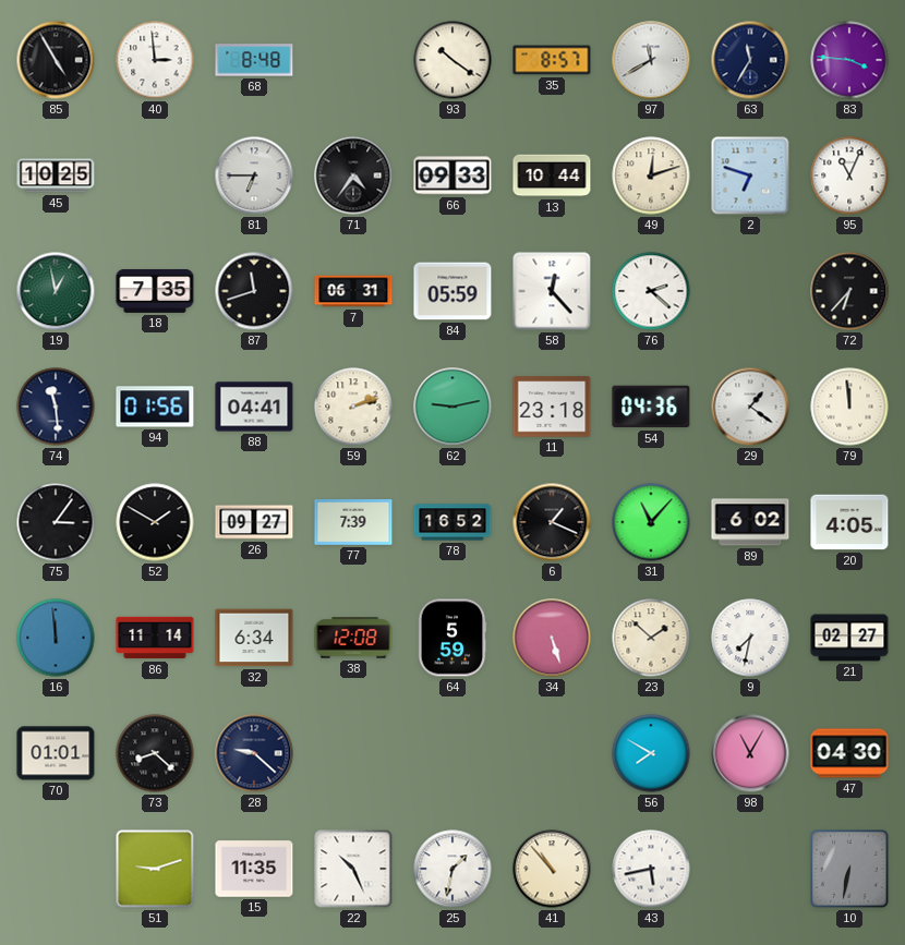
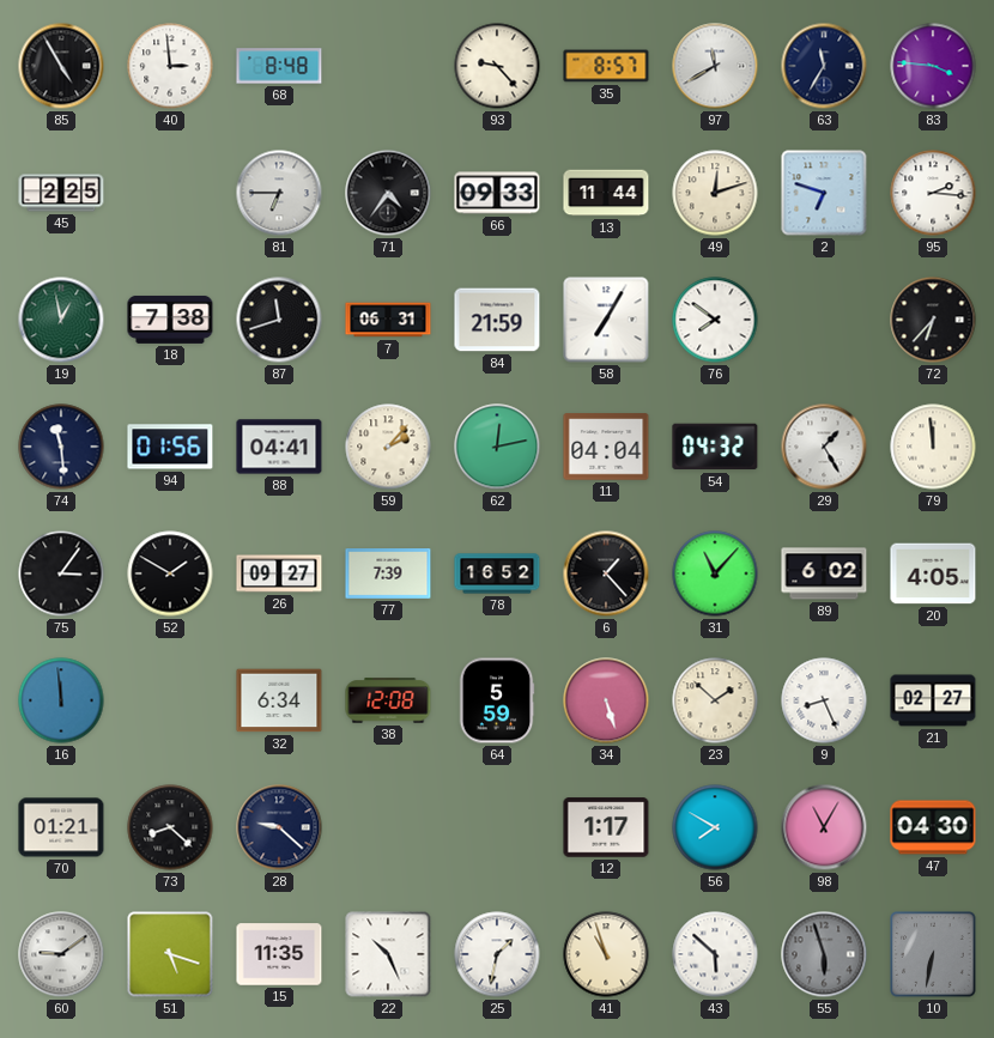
93: 10:21 -> 9:23 (497, 66)
45: 10:25 -> 2:25 (61, 193)
13: 10:44 -> 11:44 (606, 193)
95: 11:04 -> 2:16 (933, 193)
18: 7:35 -> 7:38 (170, 320)
84: 05:59 -> 21:59 (497, 320)
58: 12:23 -> 7:05 (606, 320)
76: 2:22 -> 7:51 (715, 320)
59: 2:12 -> 2:07 (388, 447)
62: 9:13 -> 12:13 (497, 447)
11: 23:18 -> 04:04 (606, 447)
54: 04:36 -> 04:32 (715, 447)
29: 1:21 -> 1:25 (824, 447)
6: 1:19 -> 1:23 (606, 573)
86: 11:14 -> none (155, 638)
9: 7:32 -> 8:26 (824, 700)
70: 01:01 -> 01:21 (61, 827)
12: none -> 1:17 (606, 827)
60: none -> 9:09 (61, 954)
51: 9:12 -> 5:18 (170, 954)
41: 10:53 -> 10:57 (606, 954)
43: 5:43 -> 5:52 (715, 954)
55: none -> 5:57 (824, 954)
